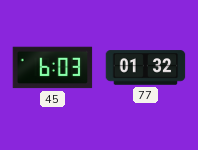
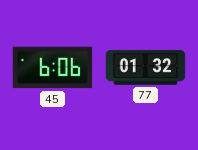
45: 6:03 -> 6:06 (52, 68)
